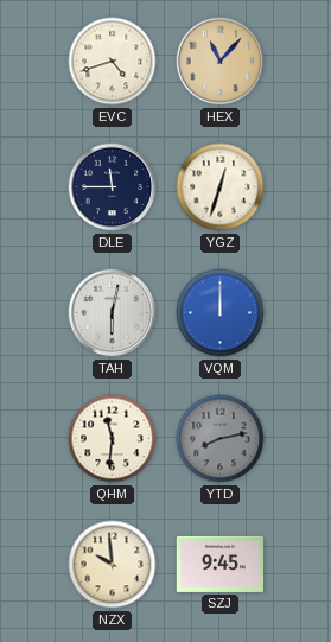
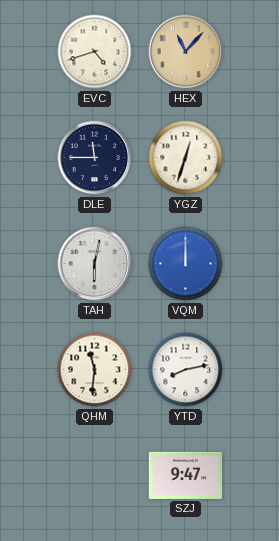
YTD dial: grey -> white (186, 370)
NZX: 9:59 -> none (113, 565)
SZJ: 9:45 -> 9:47 (185, 475)
